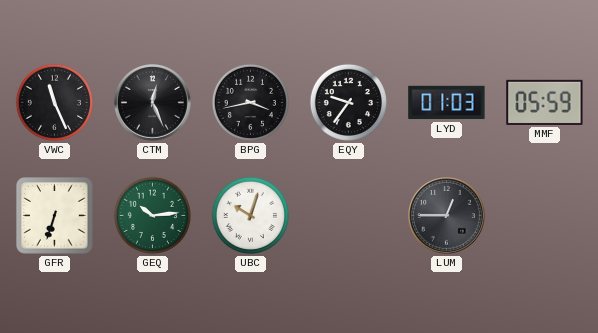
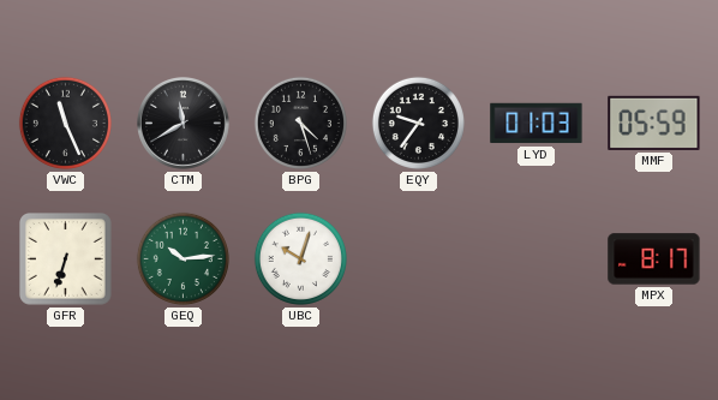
CTM: 12:26 -> 11:40 (184, 124)
BPG: 3:43 -> 4:27 (300, 123)
LUM: 12:45 -> none (447, 216)
MPX: none -> 8:17 (654, 259)
